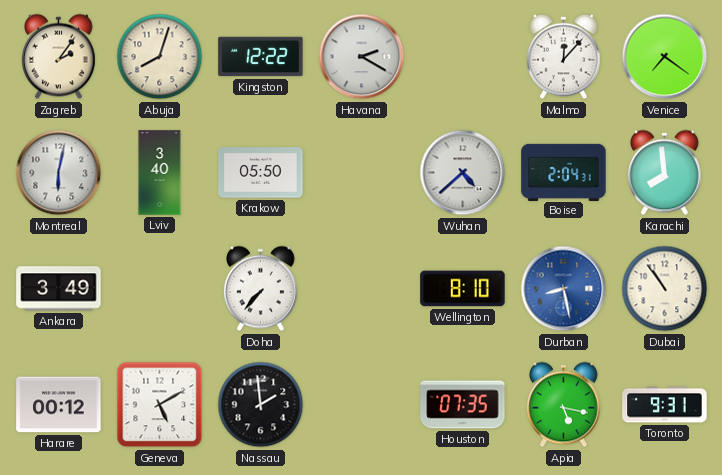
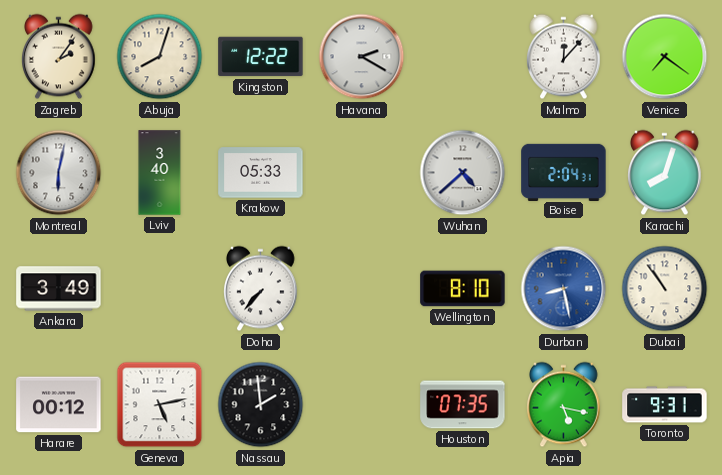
Krakow: 05:50 -> 05:33 (261, 173)
Karachi: 7:59 -> 8:03 (665, 173)
Geneva: 5:10 -> 5:13 (160, 405)
